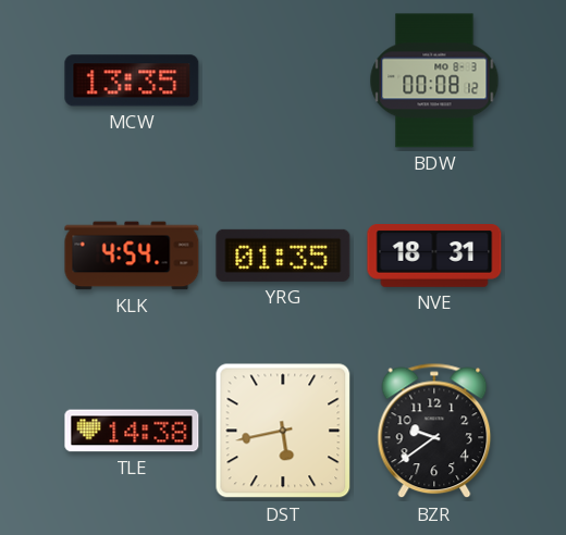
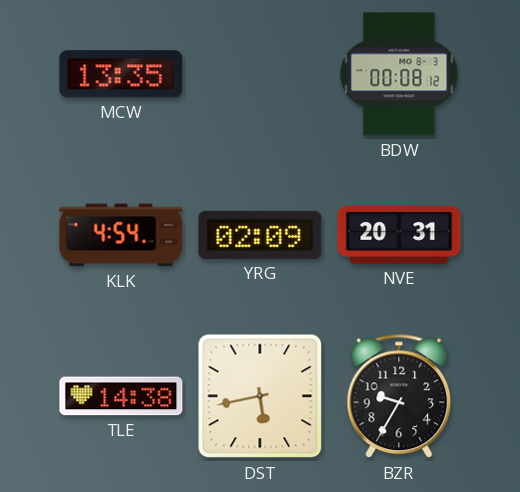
YRG: 01:35 -> 02:09 (260, 235)
NVE: 18:31 -> 20:31 (399, 236)
BZR: 9:39 -> 9:35 (399, 396)
